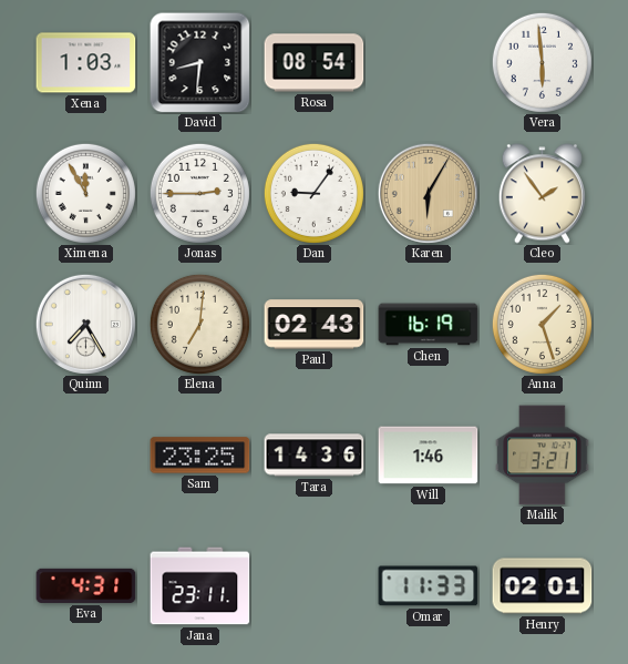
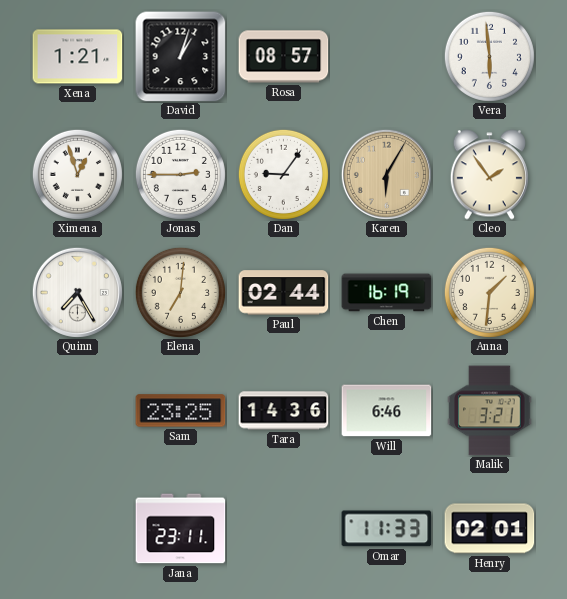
Xena: 1:03 -> 1:21 (78, 57)
David: 8:31 -> 1:03 (181, 57)
Rosa: 08:54 -> 08:57 (284, 57)
Ximena: 11:55 -> 12:57 (77, 174)
Paul: 02:43 -> 02:44 (284, 293)
Anna: 1:27 -> 1:31 (489, 292)
Will: 1:46 -> 6:46 (387, 411)
Eva: 4:31 -> none (86, 585)
